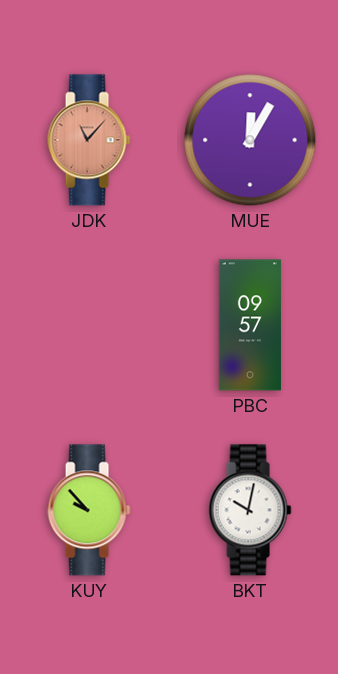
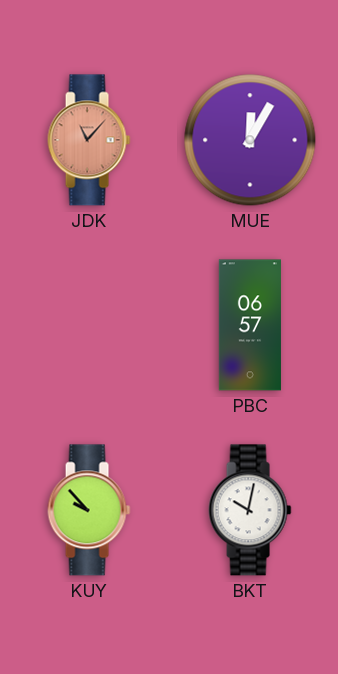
PBC: 09:57 -> 06:57 (250, 325)
